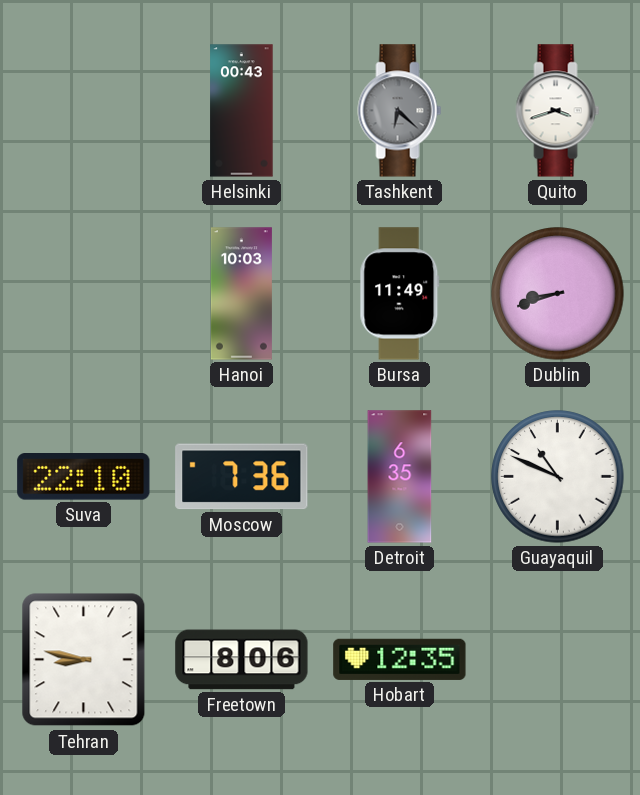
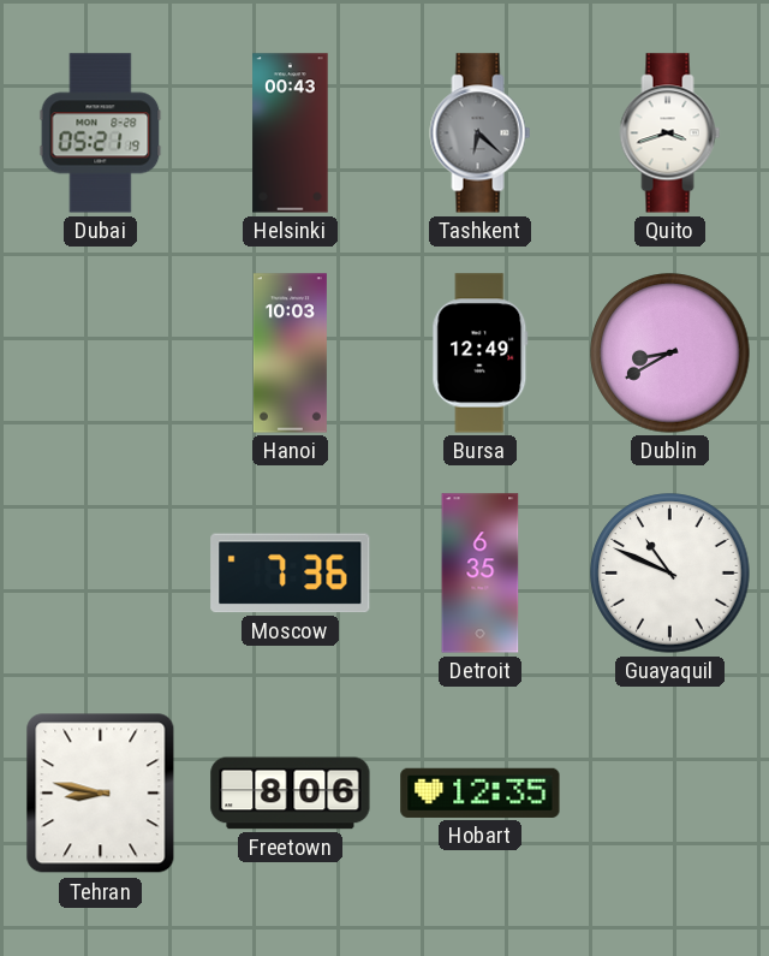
Dubai: none -> 05:21 (101, 133)
Bursa: 11:49 -> 12:49 (481, 354)
Dublin: 8:42 -> 8:40 (670, 354)
Suva: 22:10 -> none (84, 477)
